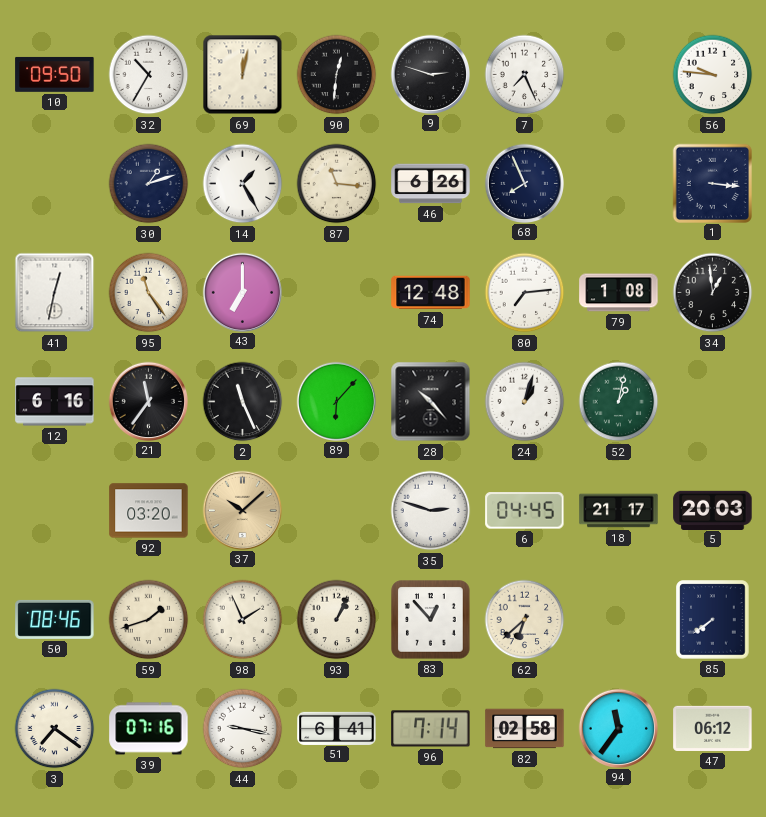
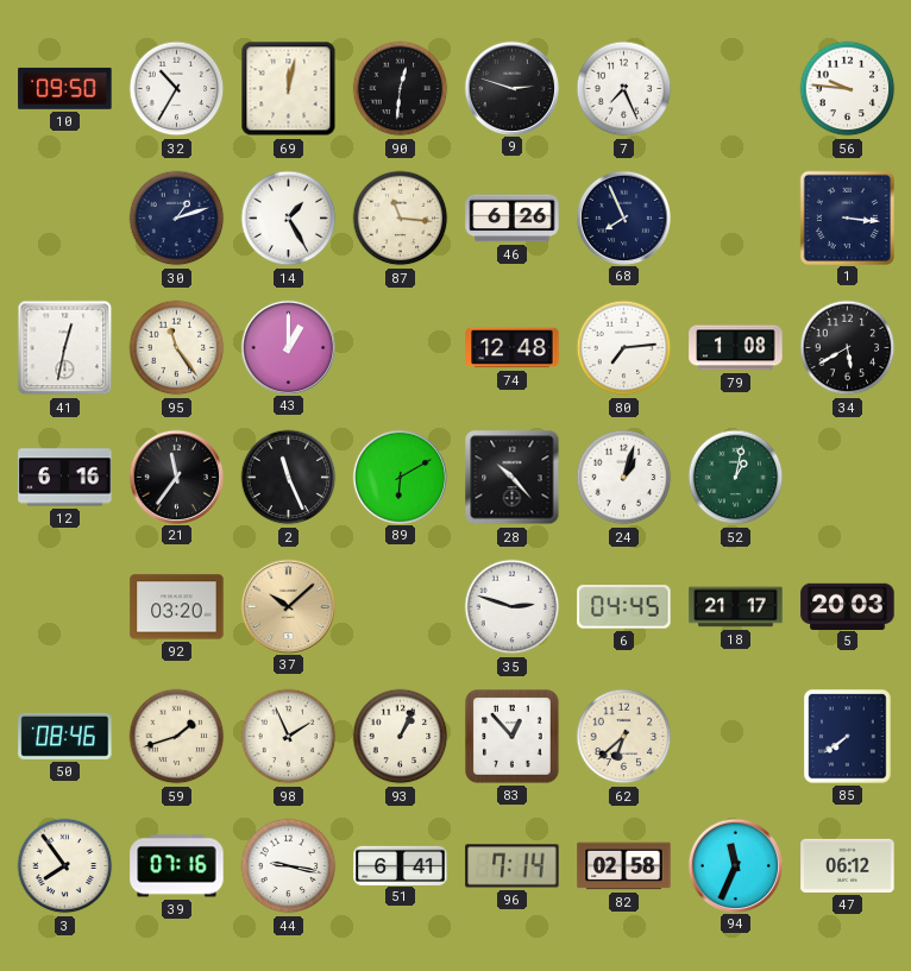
43: 7:00 -> 1:00 (288, 347)
34: 12:59 -> 5:40 (848, 348)
89: 6:07 -> 6:10 (400, 477)
3: 7:21 -> 7:54 (65, 866)
94: 11:36 -> 11:34 (735, 865)
